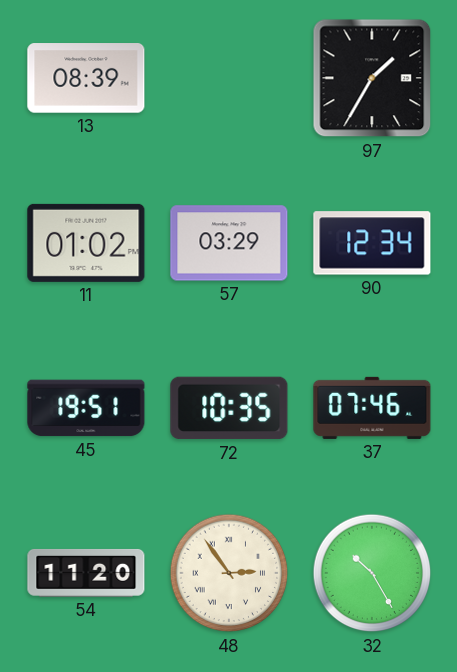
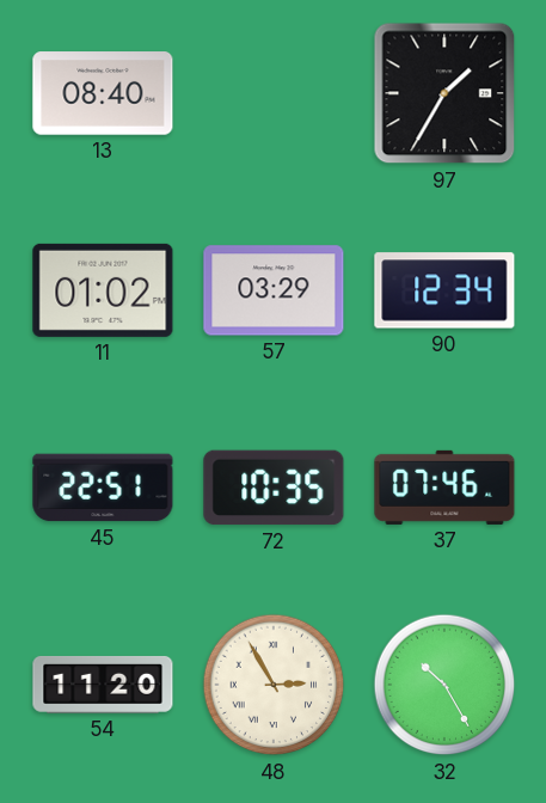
13: 08:39 -> 08:40 (103, 93)
45: 19:51 -> 22:51 (103, 488)
48: 2:54 -> 2:55 (274, 685)
